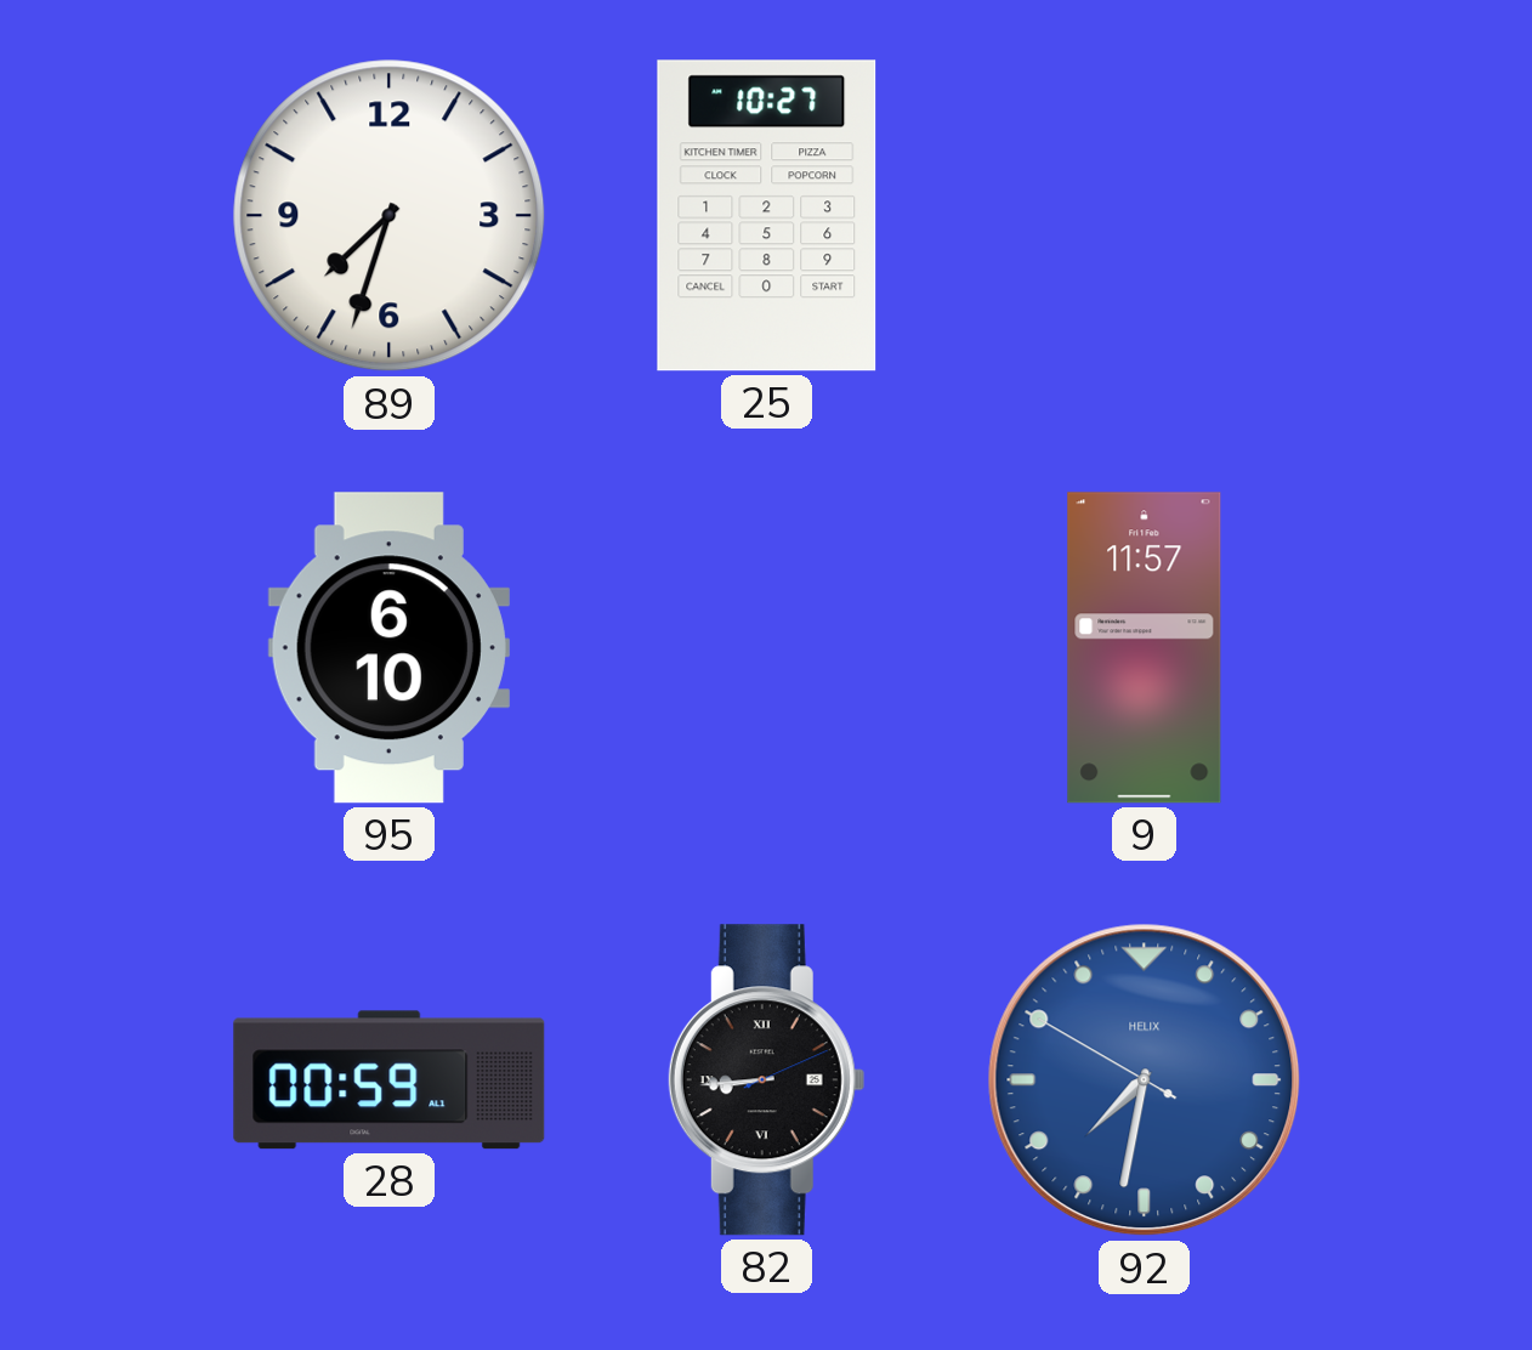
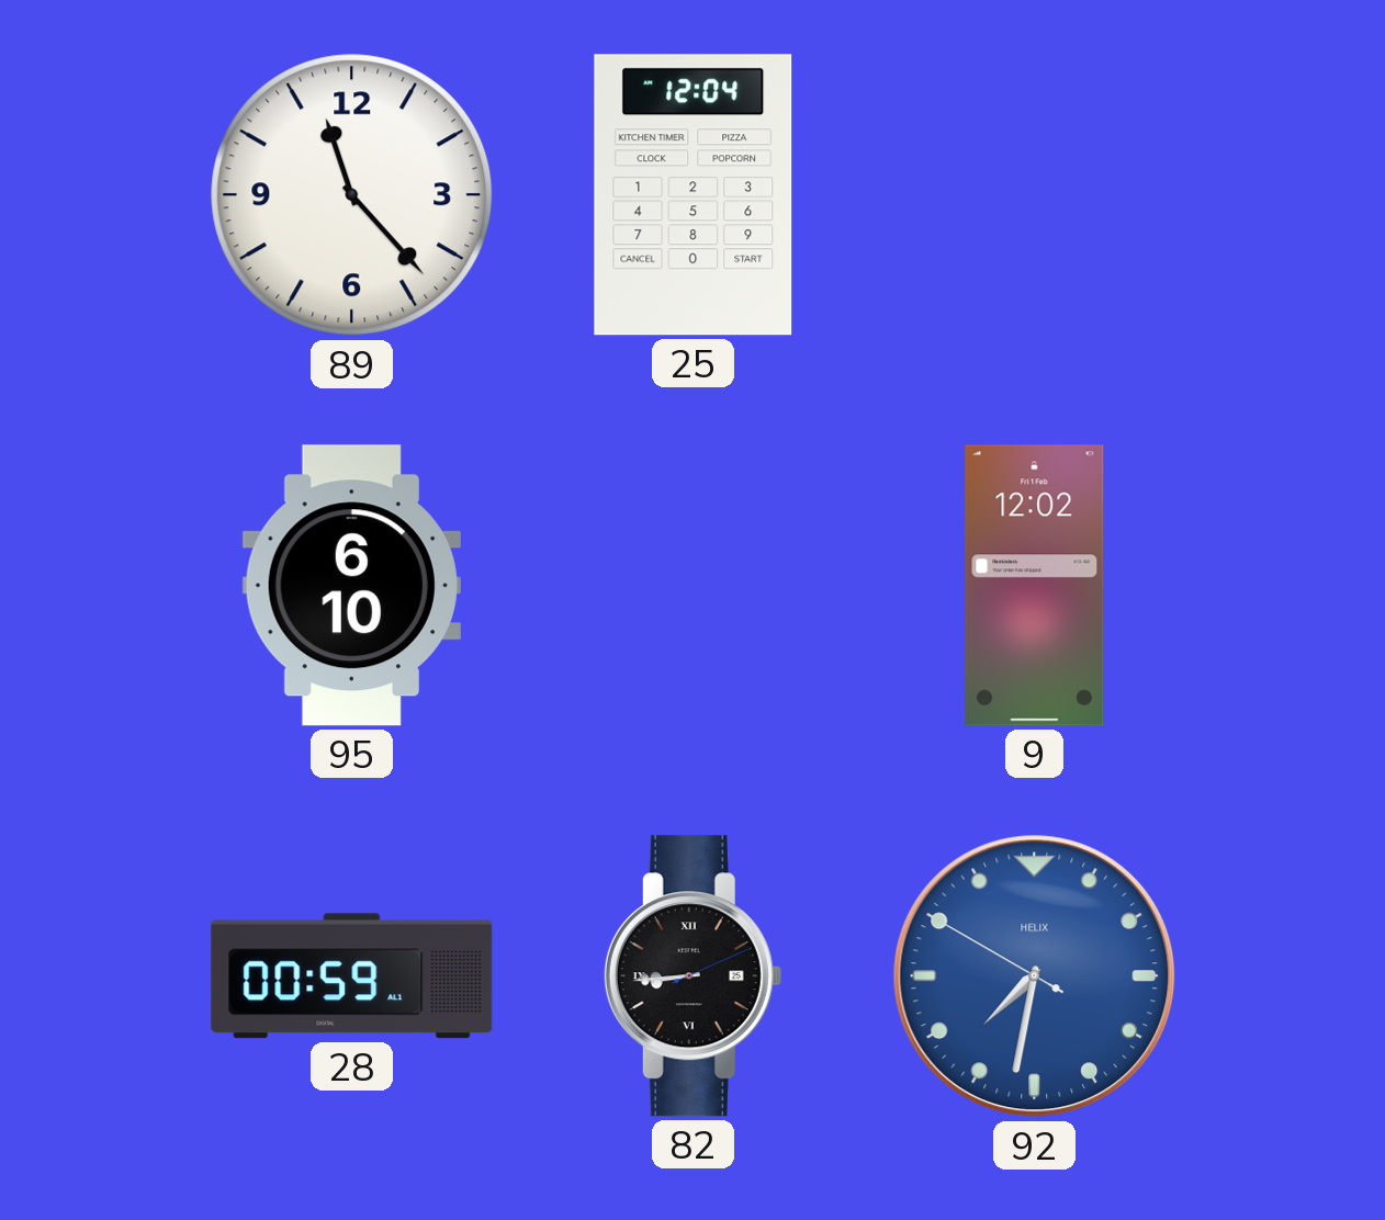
89: 7:33 -> 11:23 (352, 195)
25: 10:27 -> 12:04 (694, 195)
9: 11:57 -> 12:02 (1035, 586)
